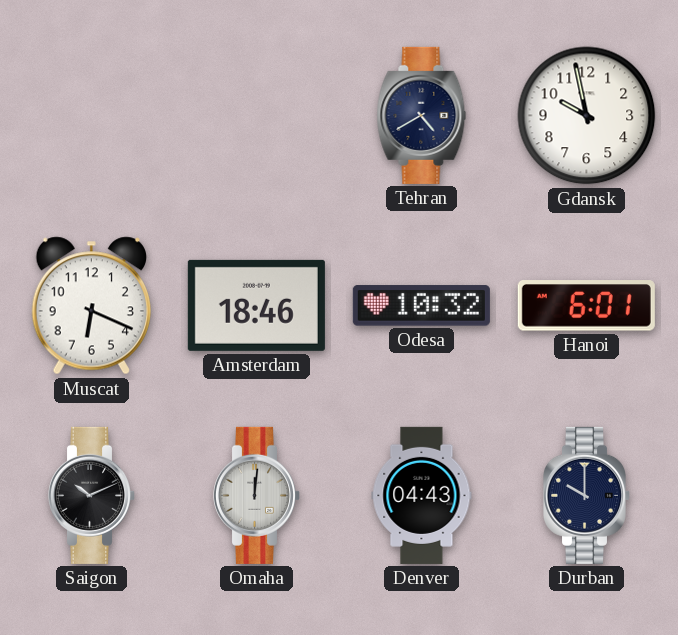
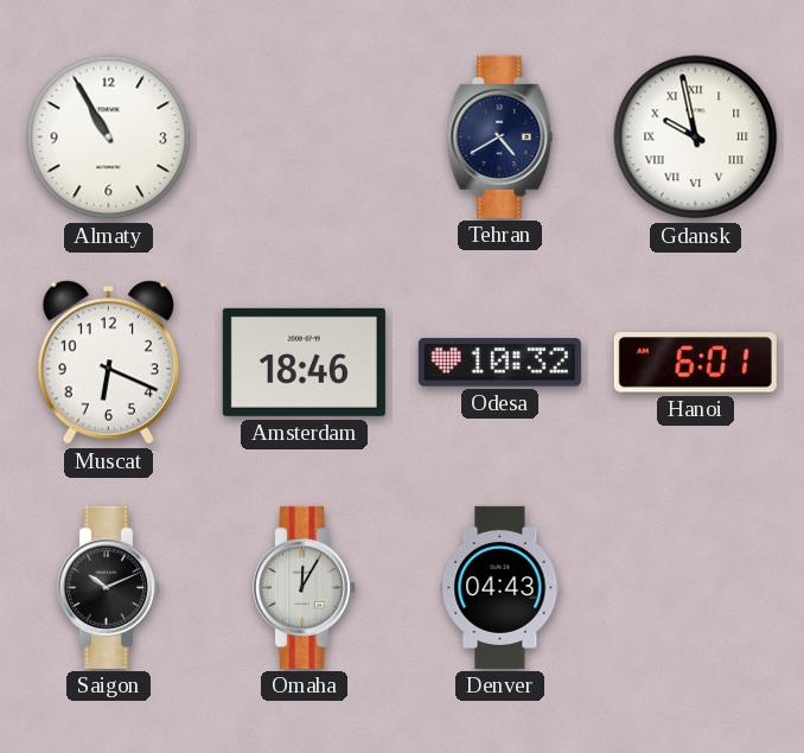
Almaty: none -> 10:55 (109, 138)
Gdansk numerals: Arabic -> Roman (696, 138)
Omaha: 12:01 -> 12:05 (305, 587)
Durban: 10:00 -> none (587, 495)
